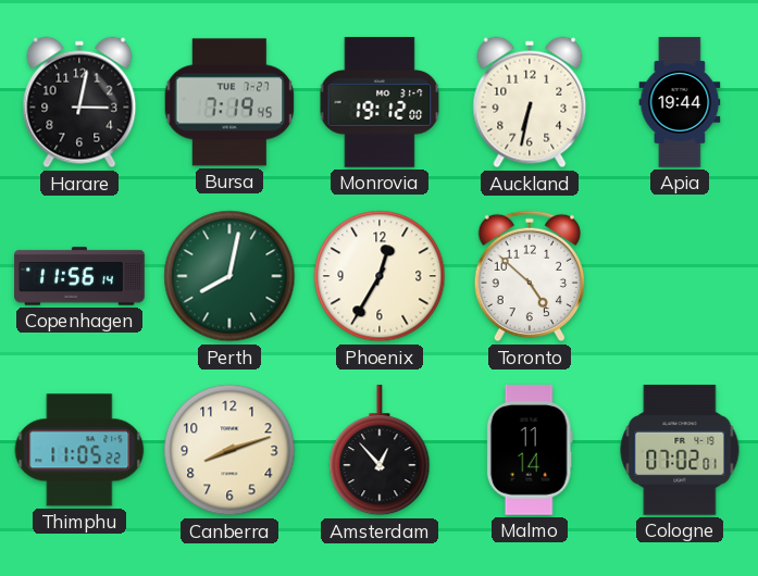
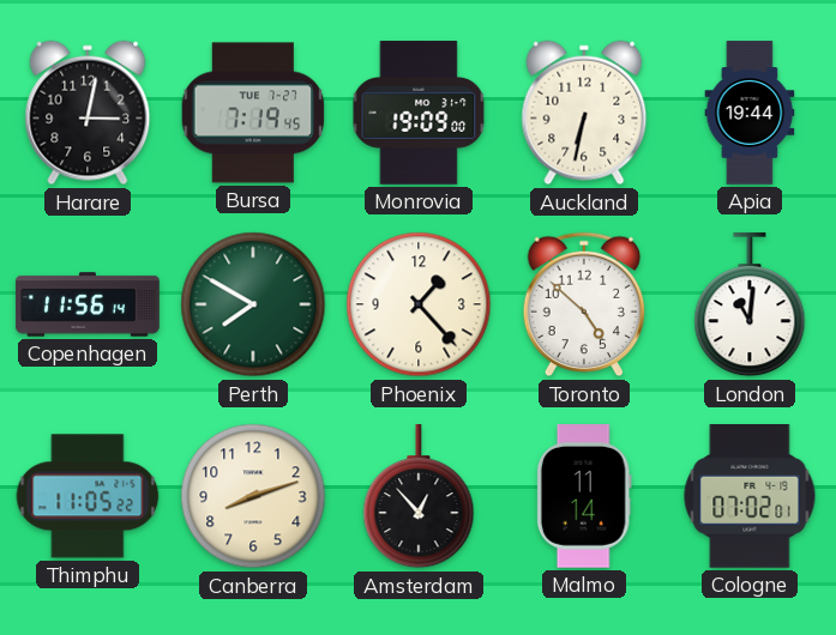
Monrovia: 19:12 -> 19:09 (419, 113)
Perth: 8:02 -> 7:50 (253, 304)
Phoenix: 12:35 -> 1:23 (419, 304)
London: none -> 11:01 (750, 306)
